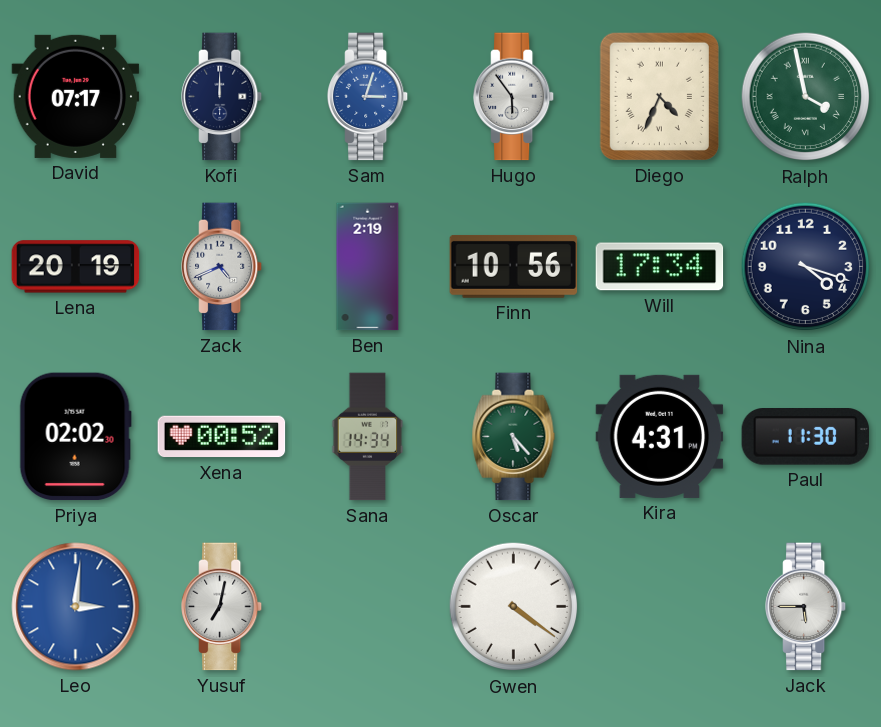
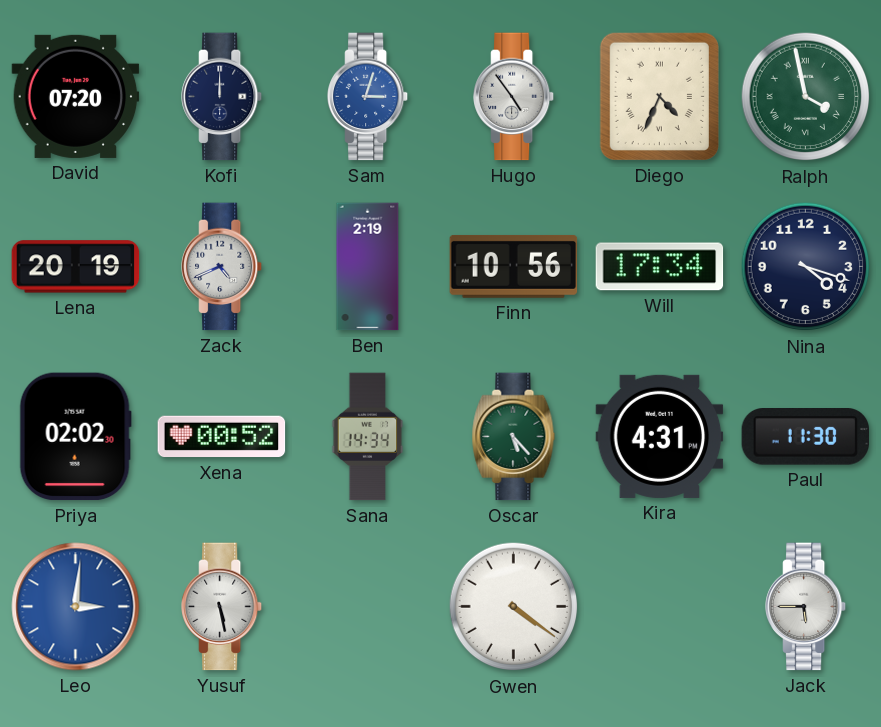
David: 07:17 -> 07:20 (76, 96)
Hugo: 5:54 -> 4:54 (515, 97)
Yusuf: 7:02 -> 5:28 (223, 607)
